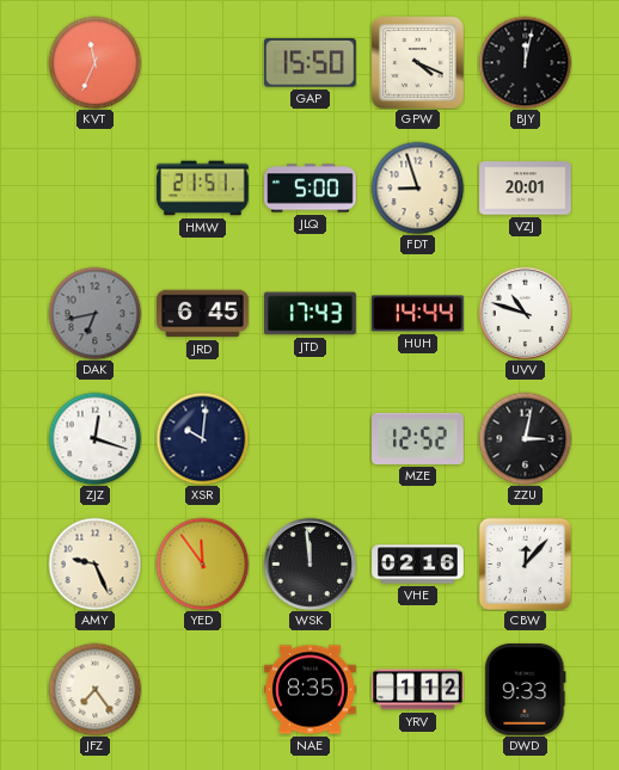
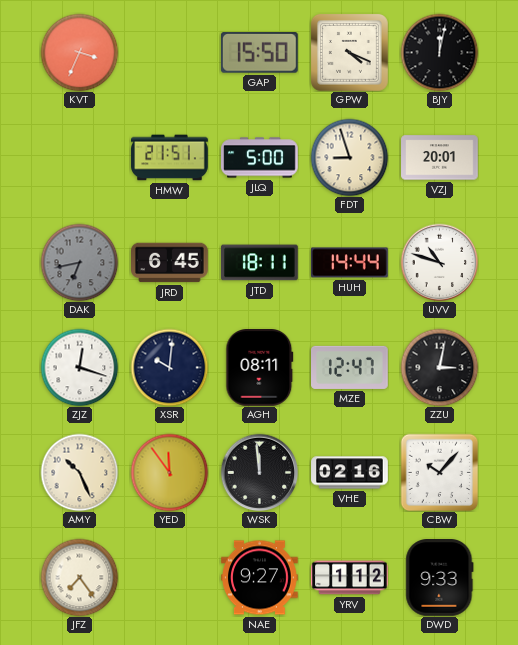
KVT: 11:34 -> 3:34 (79, 52)
JTD: 17:43 -> 18:11 (260, 263)
AGH: none -> 08:11 (260, 368)
MZE: 12:52 -> 12:47 (350, 367)
AMY: 9:26 -> 10:26 (79, 472)
CBW: 12:07 -> 10:07 (439, 472)
NAE: 8:35 -> 9:27 (260, 578)
